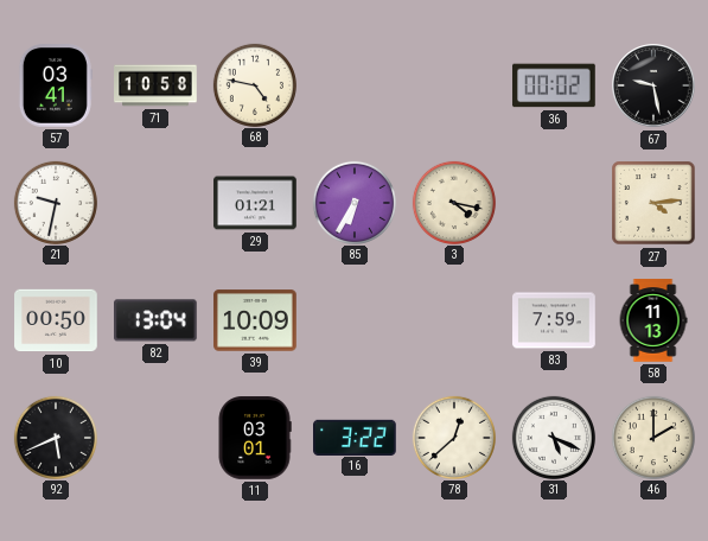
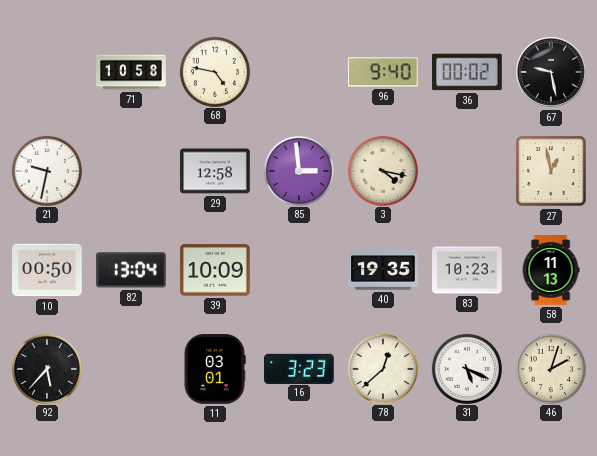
57: 03:41 -> none (55, 87)
96: none -> 9:40 (384, 72)
29: 01:21 -> 12:58 (215, 171)
85: 6:35 -> 2:59 (298, 170)
27: 4:14 -> 12:58 (551, 171)
40: none -> 19:35 (383, 270)
83: 7:59 -> 10:23 (467, 270)
92: 5:41 -> 5:37 (46, 368)
16: 3:22 -> 3:23 (299, 368)
46: 2:00 -> 2:03 (550, 368)
